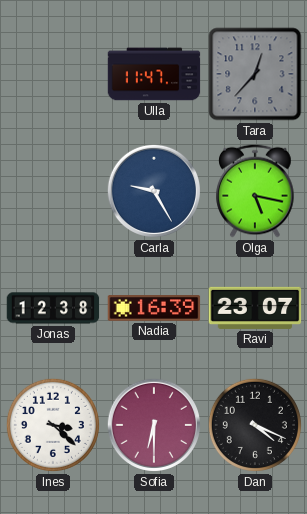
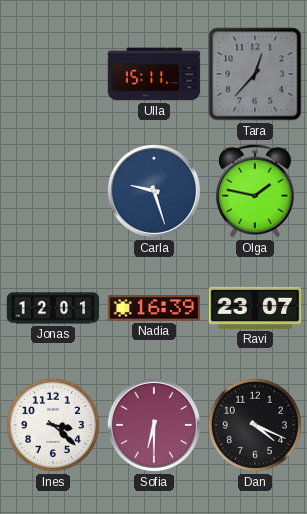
Ulla: 11:47 -> 15:11 (154, 74)
Carla: 9:25 -> 9:27 (154, 191)
Olga: 5:17 -> 1:47 (255, 191)
Jonas: 12:38 -> 12:01 (53, 308)
